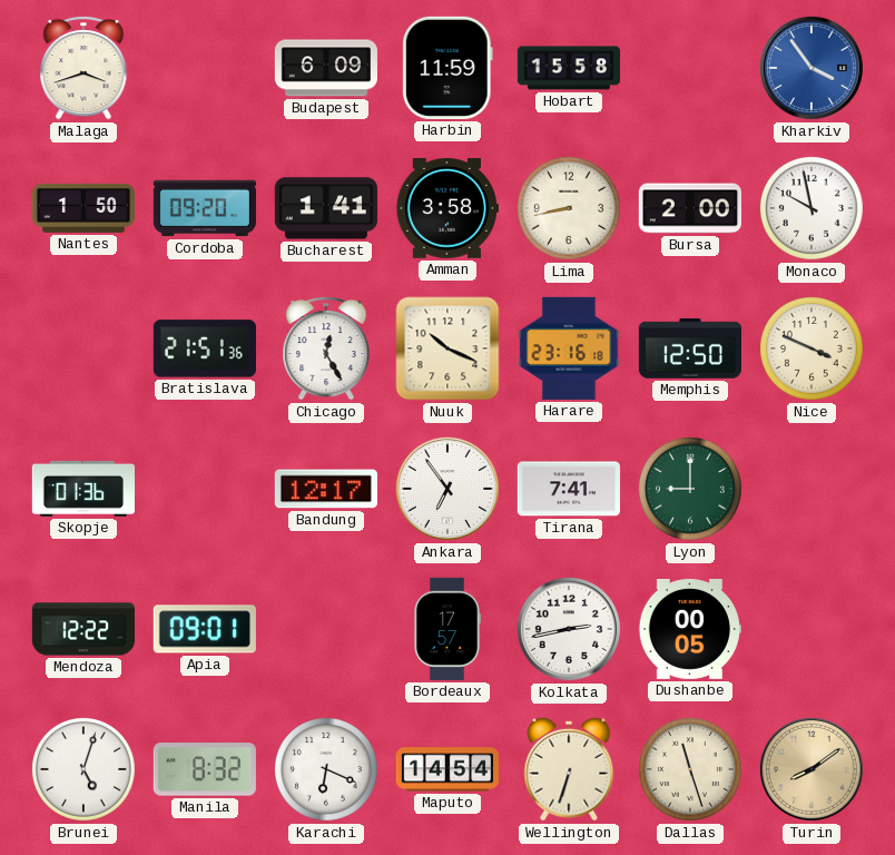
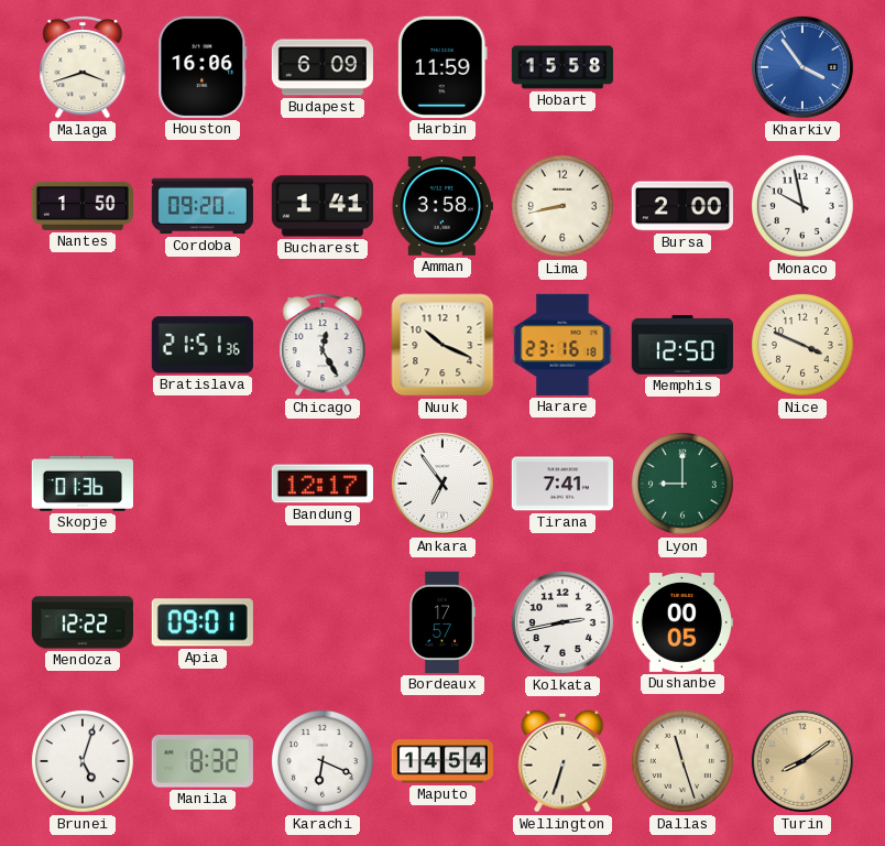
Houston: none -> 16:06 (203, 67)
